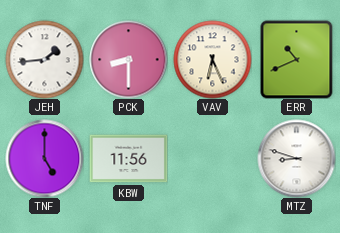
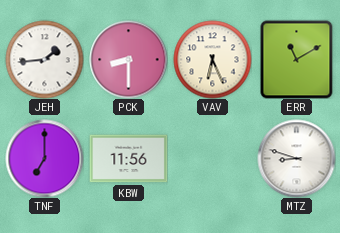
ERR: 10:41 -> 11:10 (297, 59)
TNF: 5:00 -> 7:00 (44, 158)
